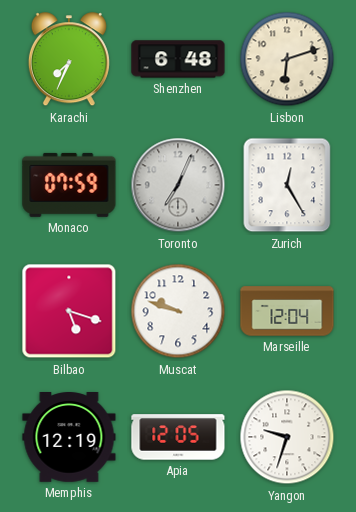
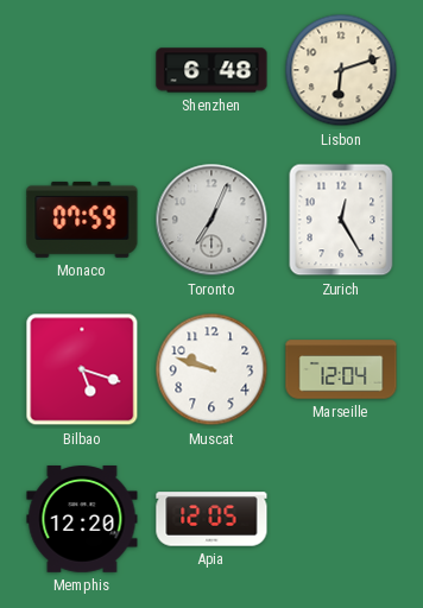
Karachi: 7:34 -> none (69, 60)
Memphis: 12:19 -> 12:20 (82, 520)
Yangon: 9:33 -> none (287, 437)
